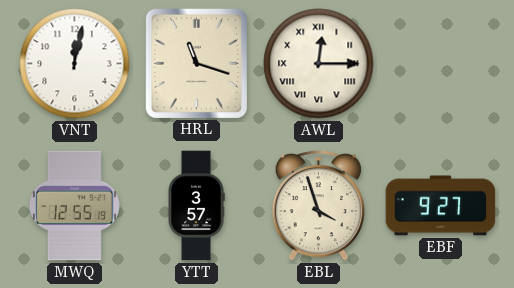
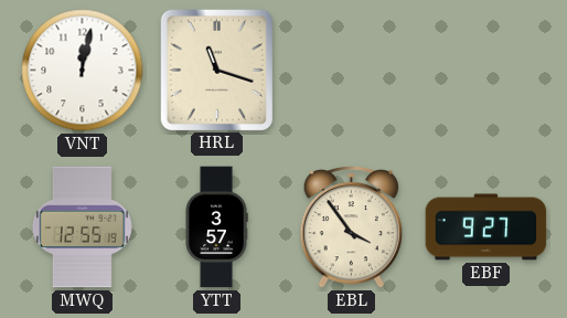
AWL: 12:15 -> none (319, 64)
EBL: 3:57 -> 3:54 (351, 227)
